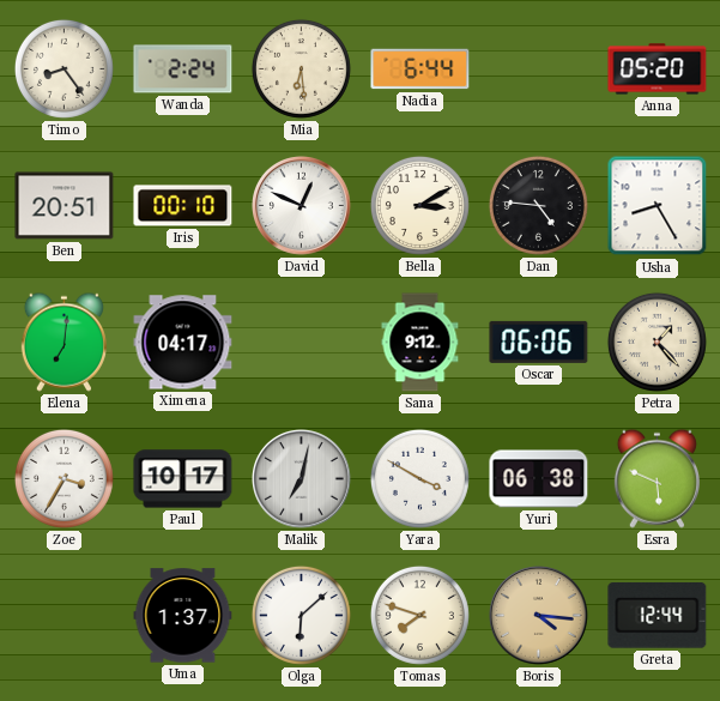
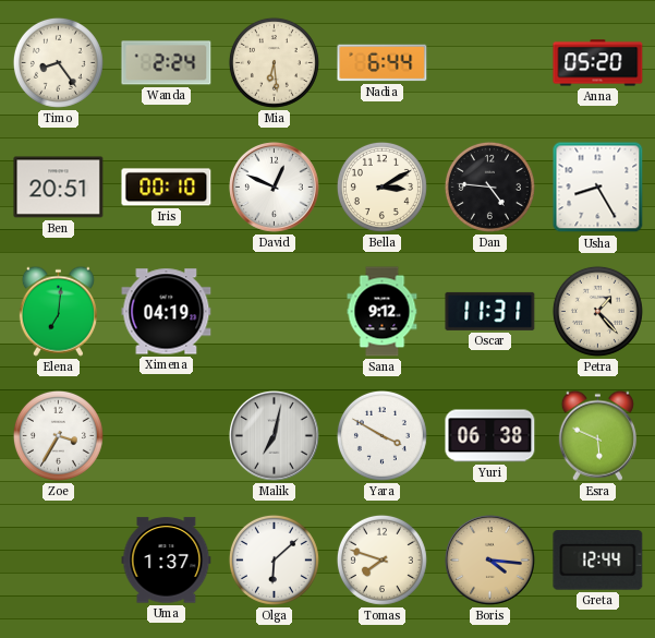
Ximena: 04:17 -> 04:19 (167, 312)
Oscar: 06:06 -> 11:31 (490, 311)
Paul: 10:17 -> none (183, 479)
